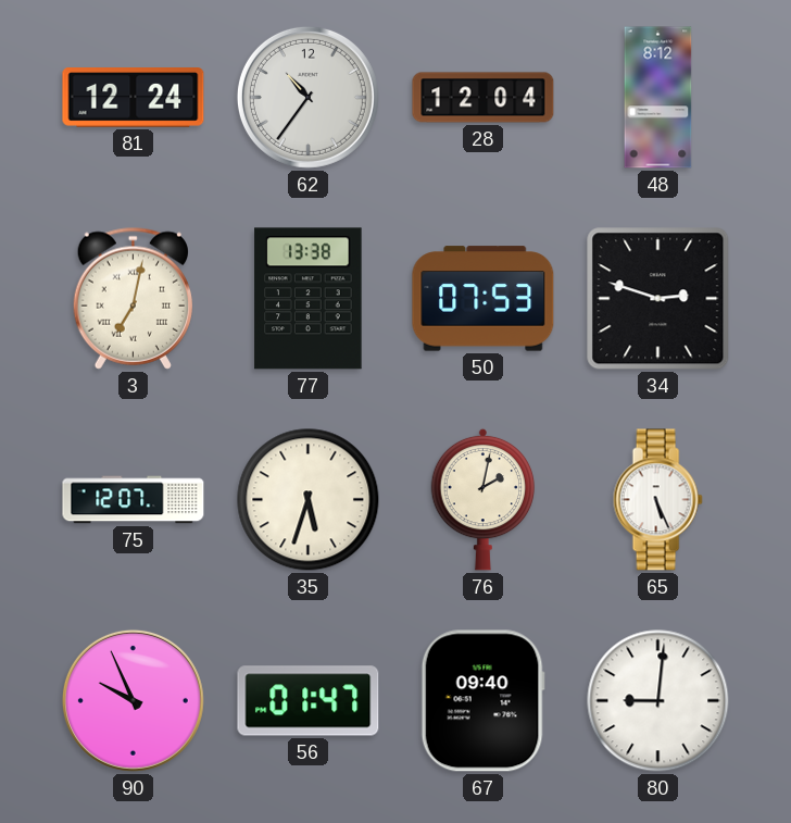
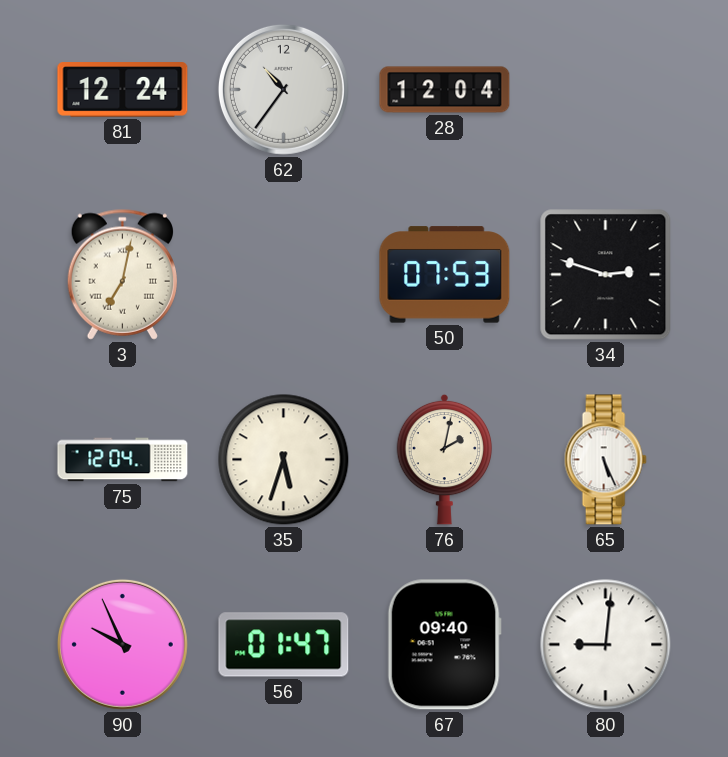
48: 8:12 -> none (658, 98)
77: 13:38 -> none (309, 299)
75: 12:07 -> 12:04 (123, 460)
